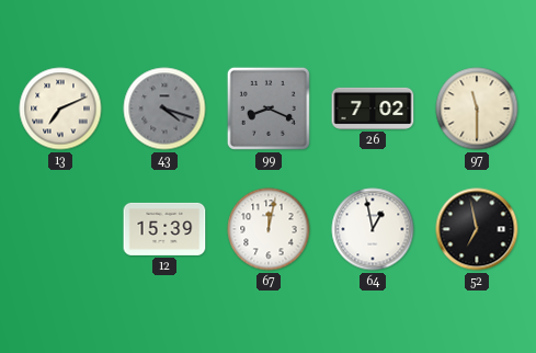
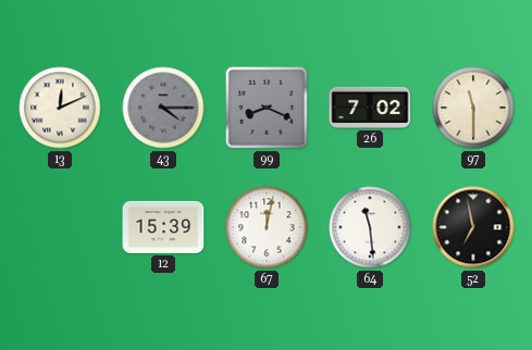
13: 7:11 -> 12:11 (60, 108)
43: 4:18 -> 4:15 (163, 108)
64: 12:58 -> 11:29 (370, 227)
